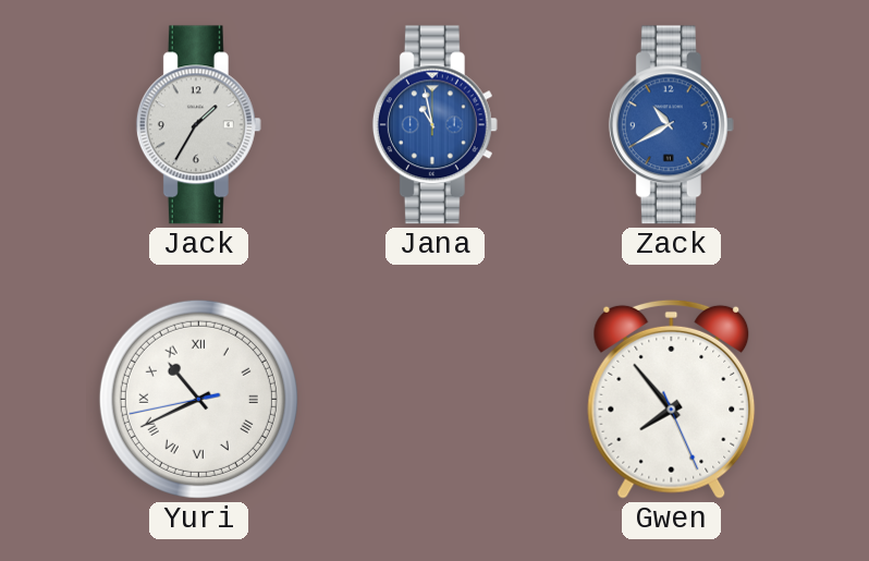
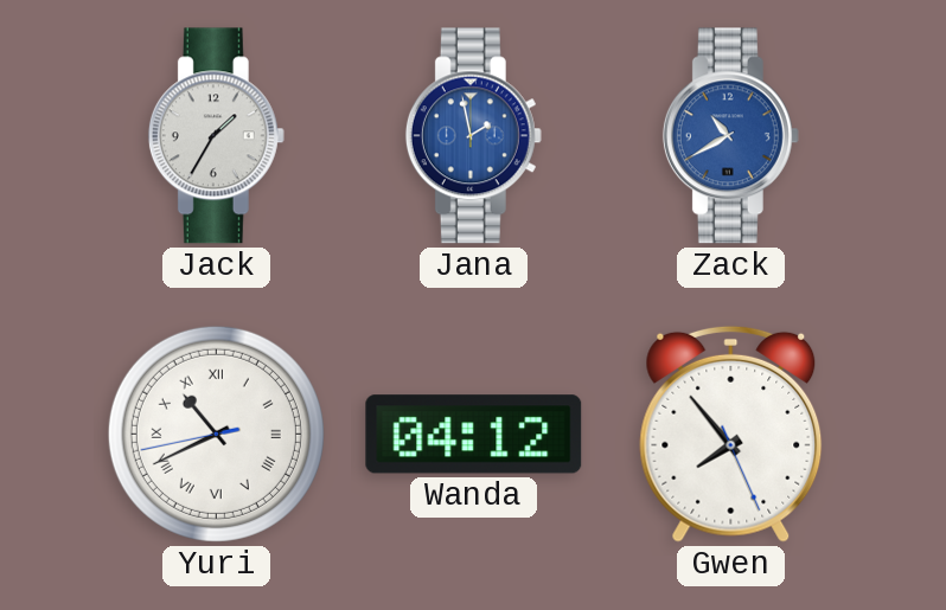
Jana: 10:58 -> 1:58 (473, 136)
Wanda: none -> 04:12 (474, 435)
